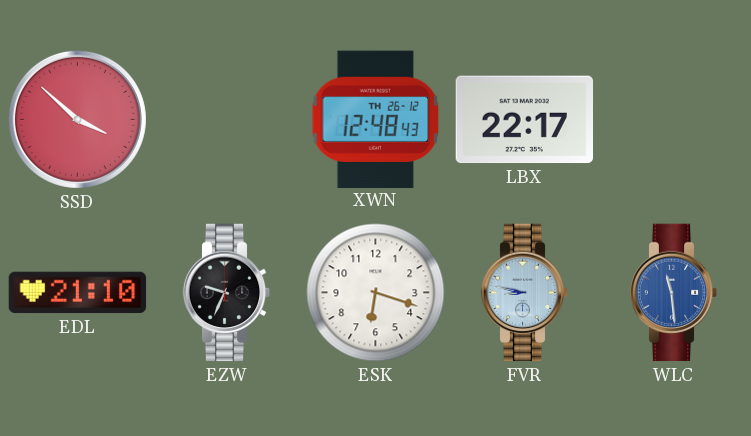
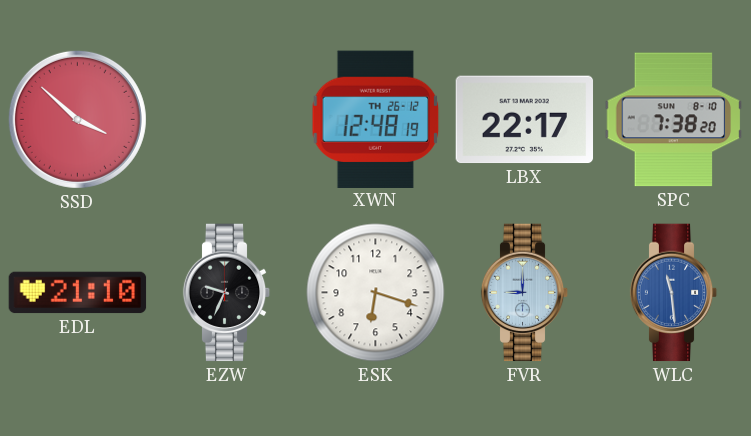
XWN: 12:48:43 -> 12:48:19 (376, 119)
SPC: none -> 7:38 (674, 120)
FVR: 8:47 -> 9:00 (525, 293)
